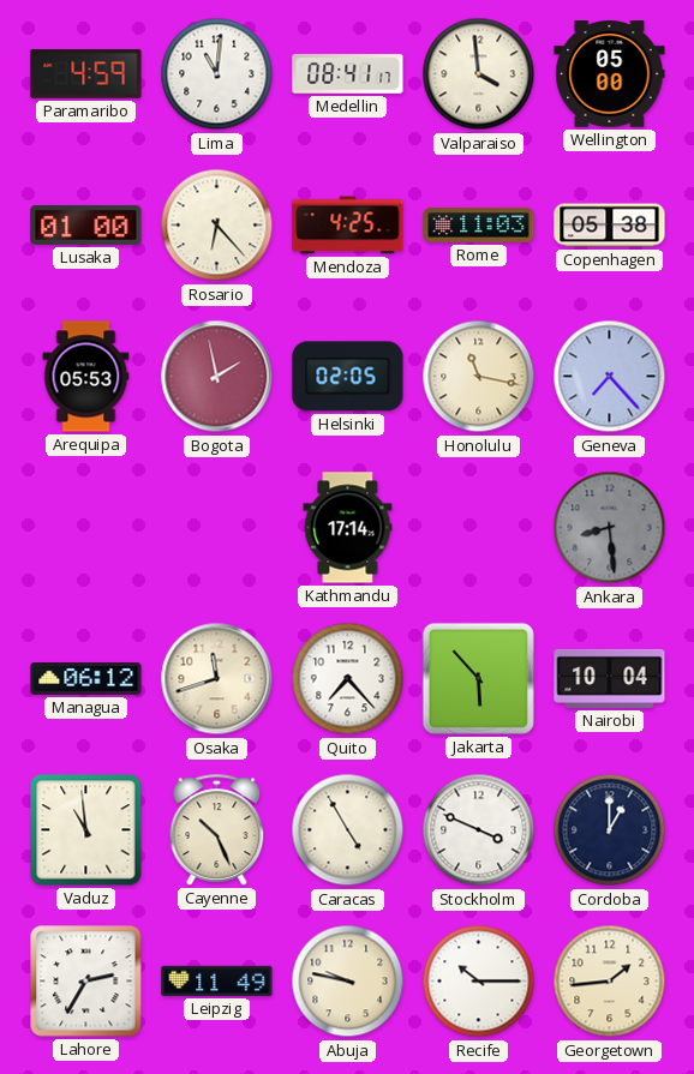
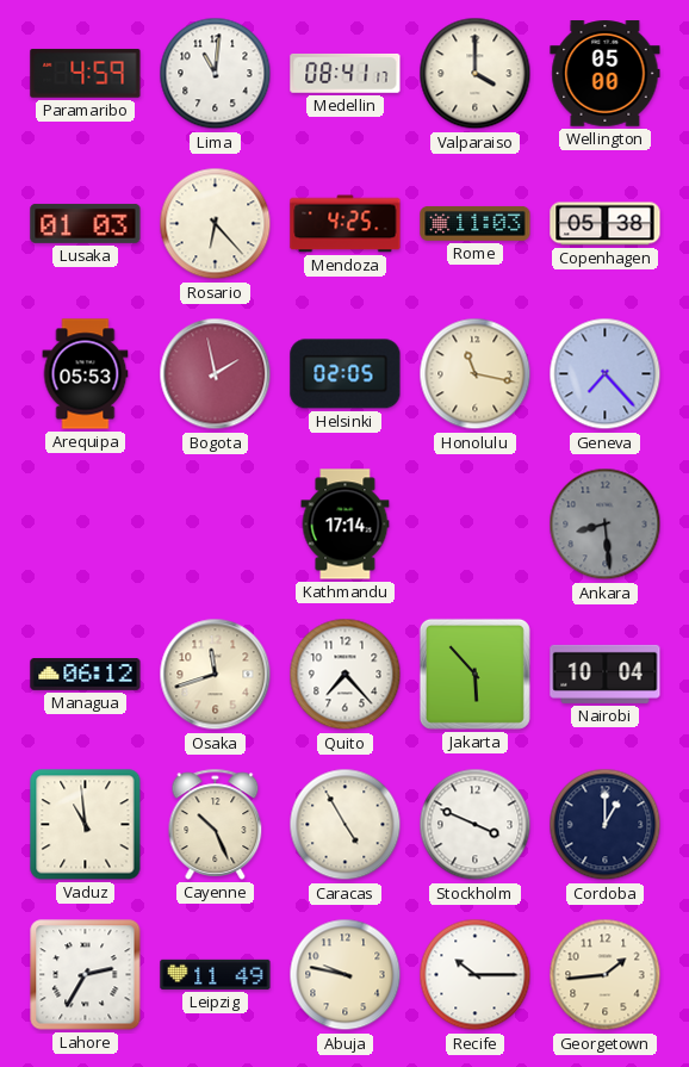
Valparaiso: 3:59 -> 4:00 (476, 74)
Lusaka: 01:00 -> 01:03 (86, 223)
